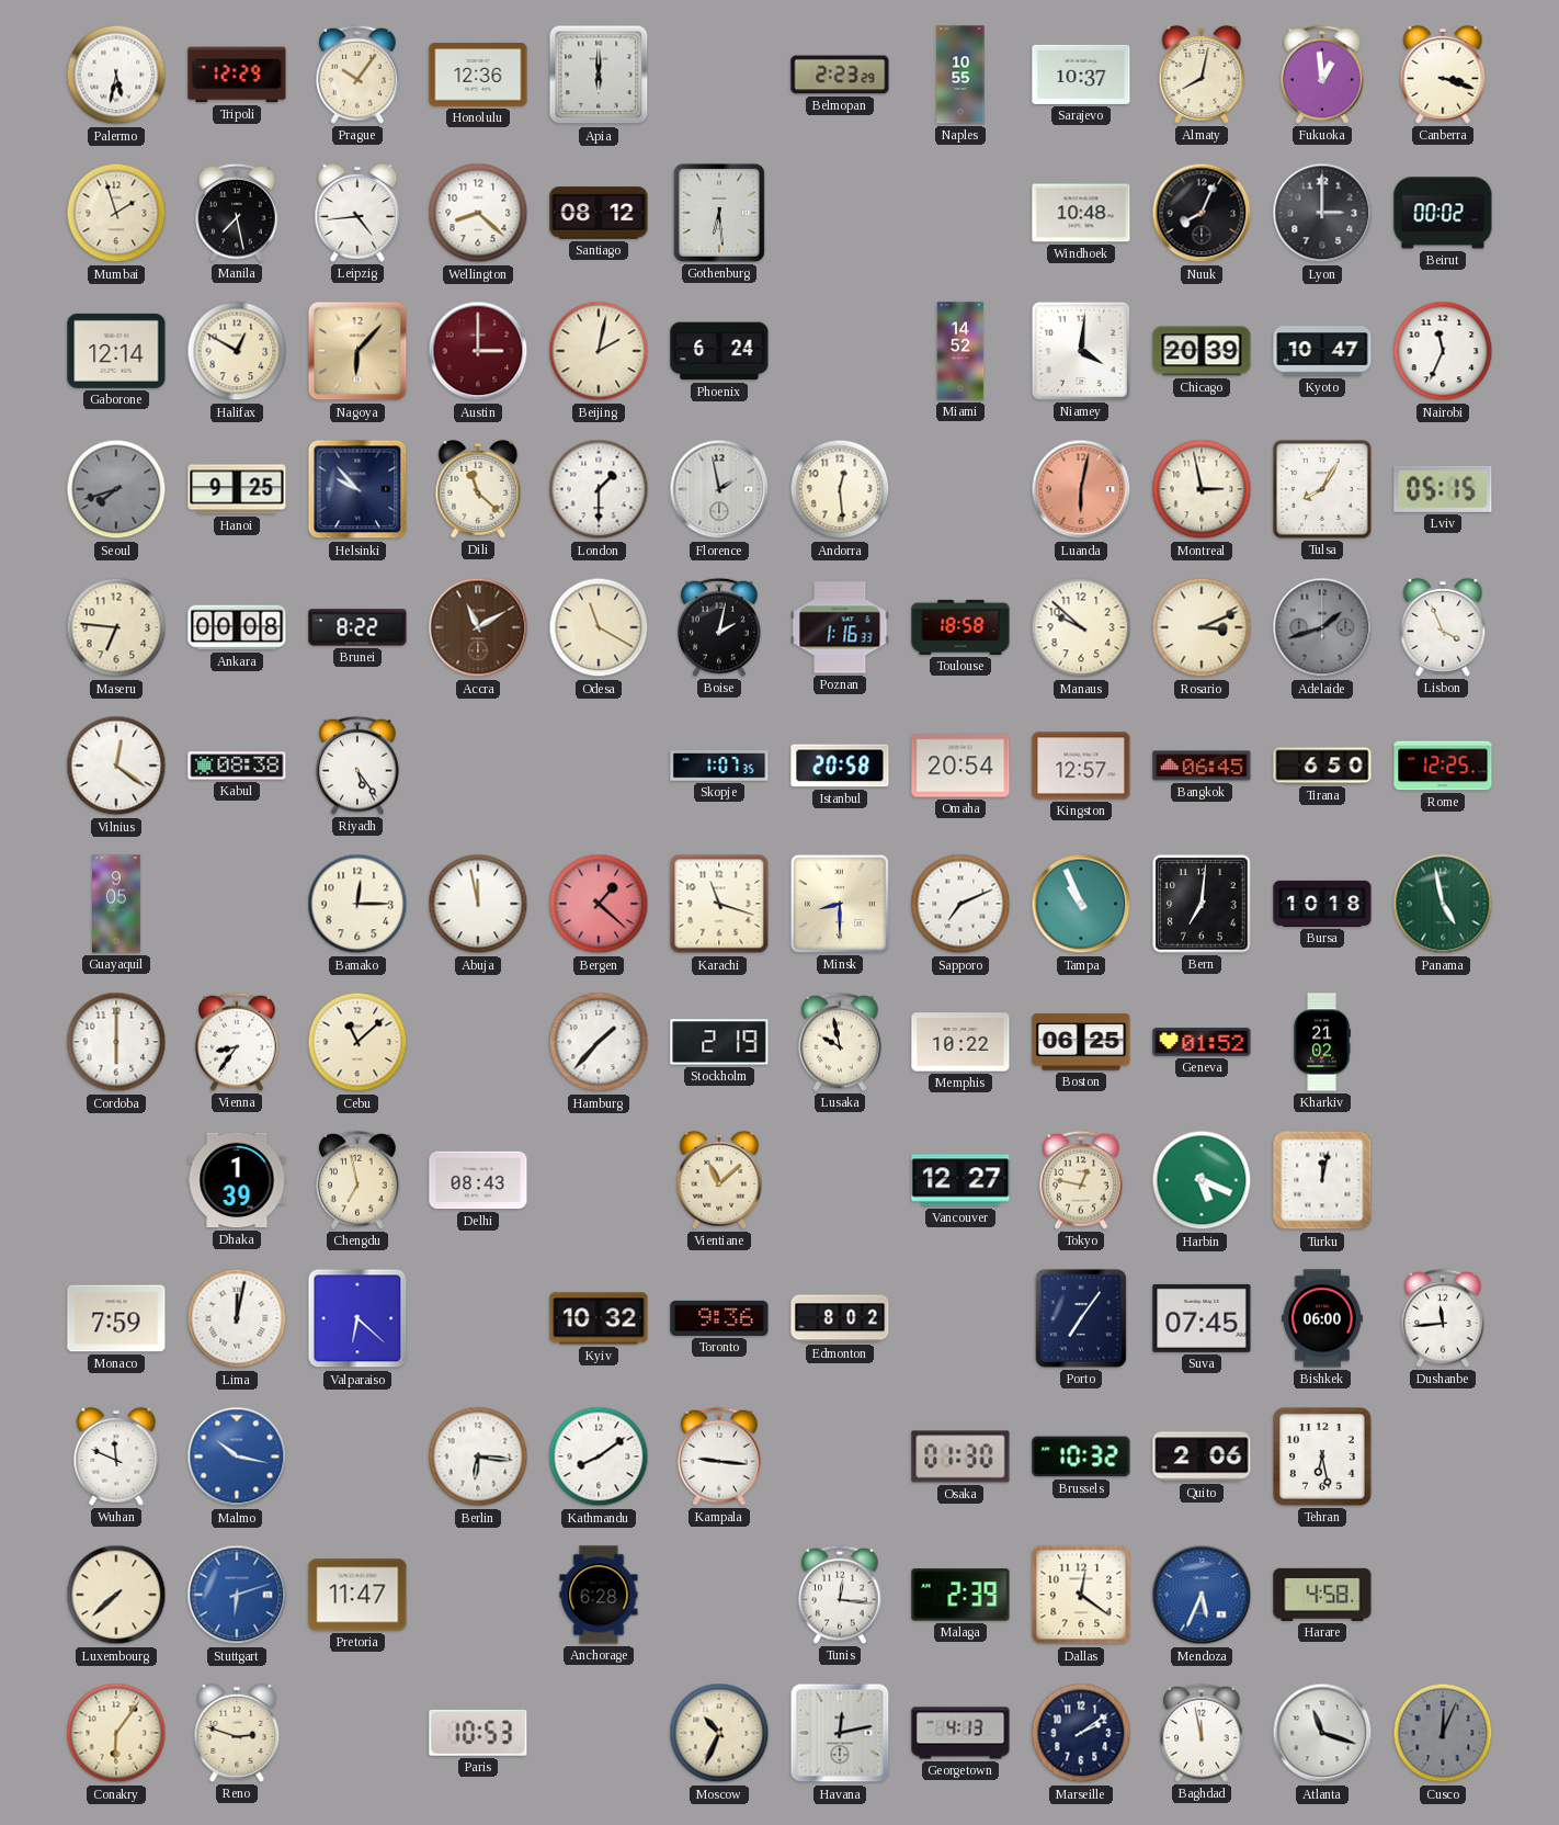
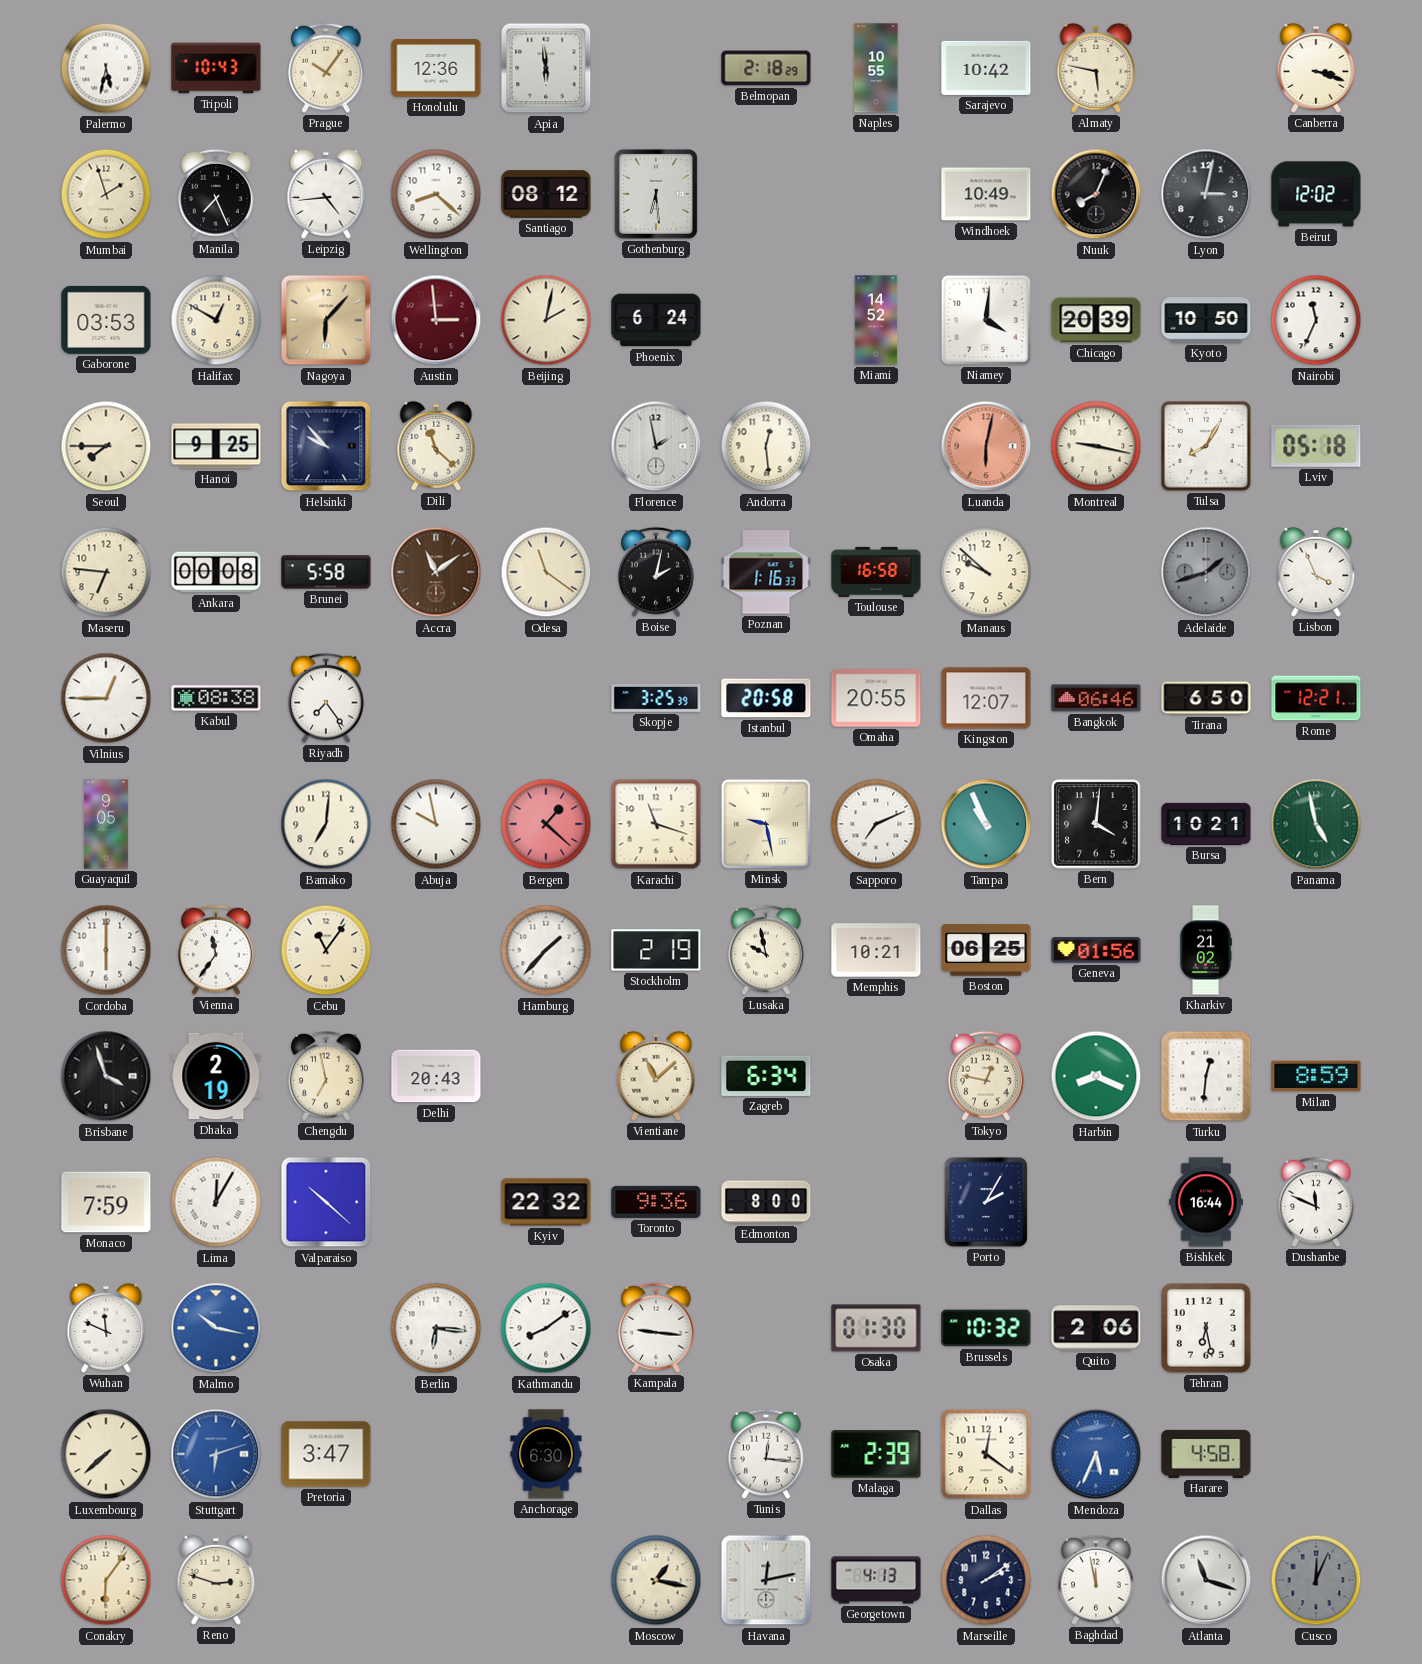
Tripoli: 12:29 -> 10:43 (216, 68)
Apia: 6:00 -> 5:59 (546, 68)
Belmopan: 2:23 -> 2:18 (766, 68)
Sarajevo: 10:37 -> 10:42 (986, 68)
Almaty: 8:02 -> 5:47 (1096, 68)
Fukuoka: 12:59 -> none (1322, 75)
Manila: 7:28 -> 7:26 (216, 194)
Windhoek: 10:48 -> 10:49 (986, 194)
Lyon: 3:00 -> 3:02 (1206, 194)
Beirut: 00:02 -> 12:02 (1316, 194)
Gaborone: 12:14 -> 03:53 (106, 320)
Austin: 3:00 -> 2:59 (436, 320)
Kyoto: 10:47 -> 10:50 (1206, 320)
Seoul: 7:42 -> 7:45 (106, 446)
Seoul dial: grey -> cream (106, 446)
London: 1:30 -> none (599, 489)
Montreal: 2:58 -> 9:17 (1096, 446)
Lviv: 05:15 -> 05:18 (1316, 446)
Brunei: 8:22 -> 5:58 (326, 572)
Accra: 11:10 -> 11:09 (436, 572)
Odesa: 11:20 -> 11:21 (546, 572)
Toulouse: 18:58 -> 16:58 (876, 572)
Rosario: 3:11 -> none (1202, 627)
Vilnius: 12:21 -> 12:45 (106, 698)
Riyadh: 5:24 -> 7:24 (326, 698)
Skopje: 1:07 -> 3:25 (656, 699)
Omaha: 20:54 -> 20:55 (876, 698)
Kingston: 12:57 -> 12:07 (986, 698)
Bangkok: 06:45 -> 06:46 (1096, 698)
Rome: 12:25 -> 12:21 (1316, 698)
Bamako: 12:15 -> 7:01 (326, 824)
Abuja: 11:58 -> 9:58 (436, 824)
Minsk: 8:30 -> 9:28 (766, 824)
Bern: 7:01 -> 4:01 (1096, 824)
Bursa: 10:18 -> 10:21 (1206, 824)
Vienna: 8:36 -> 11:36 (216, 950)
Cebu: 11:08 -> 11:06 (326, 950)
Memphis: 10:22 -> 10:21 (876, 950)
Geneva: 01:52 -> 01:56 (1096, 950)
Brisbane: none -> 3:57 (106, 1076)
Dhaka: 1:39 -> 2:19 (216, 1076)
Delhi: 08:43 -> 20:43 (436, 1076)
Zagreb: none -> 6:34 (766, 1076)
Vancouver: 12:27 -> none (960, 1180)
Harbin: 5:19 -> 8:19 (1096, 1076)
Turku: 12:02 -> 12:31 (1206, 1076)
Milan: none -> 8:59 (1316, 1076)
Lima: 12:02 -> 12:05 (216, 1202)
Valparaiso: 6:22 -> 10:22 (326, 1202)
Kyiv: 10:32 -> 22:32 (546, 1202)
Edmonton: 8:02 -> 8:00 (766, 1202)
Porto: 7:06 -> 2:05 (986, 1202)
Suva: 07:45 -> none (1202, 1318)
Bishkek: 06:00 -> 16:44 (1206, 1202)
Dushanbe: 11:44 -> 11:49 (1316, 1202)
Pretoria: 11:47 -> 3:47 (326, 1454)
Anchorage: 6:28 -> 6:30 (546, 1454)
Paris: 10:53 -> none (478, 1733)
Moscow: 10:34 -> 1:17 (656, 1580)
